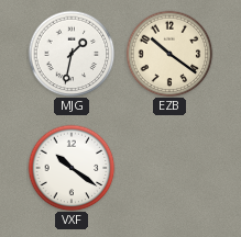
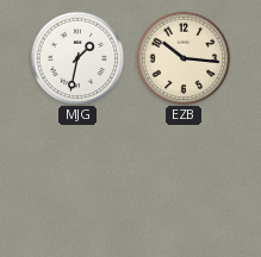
EZB: 10:21 -> 10:16 (184, 58)
VXF: 10:21 -> none (72, 168)
